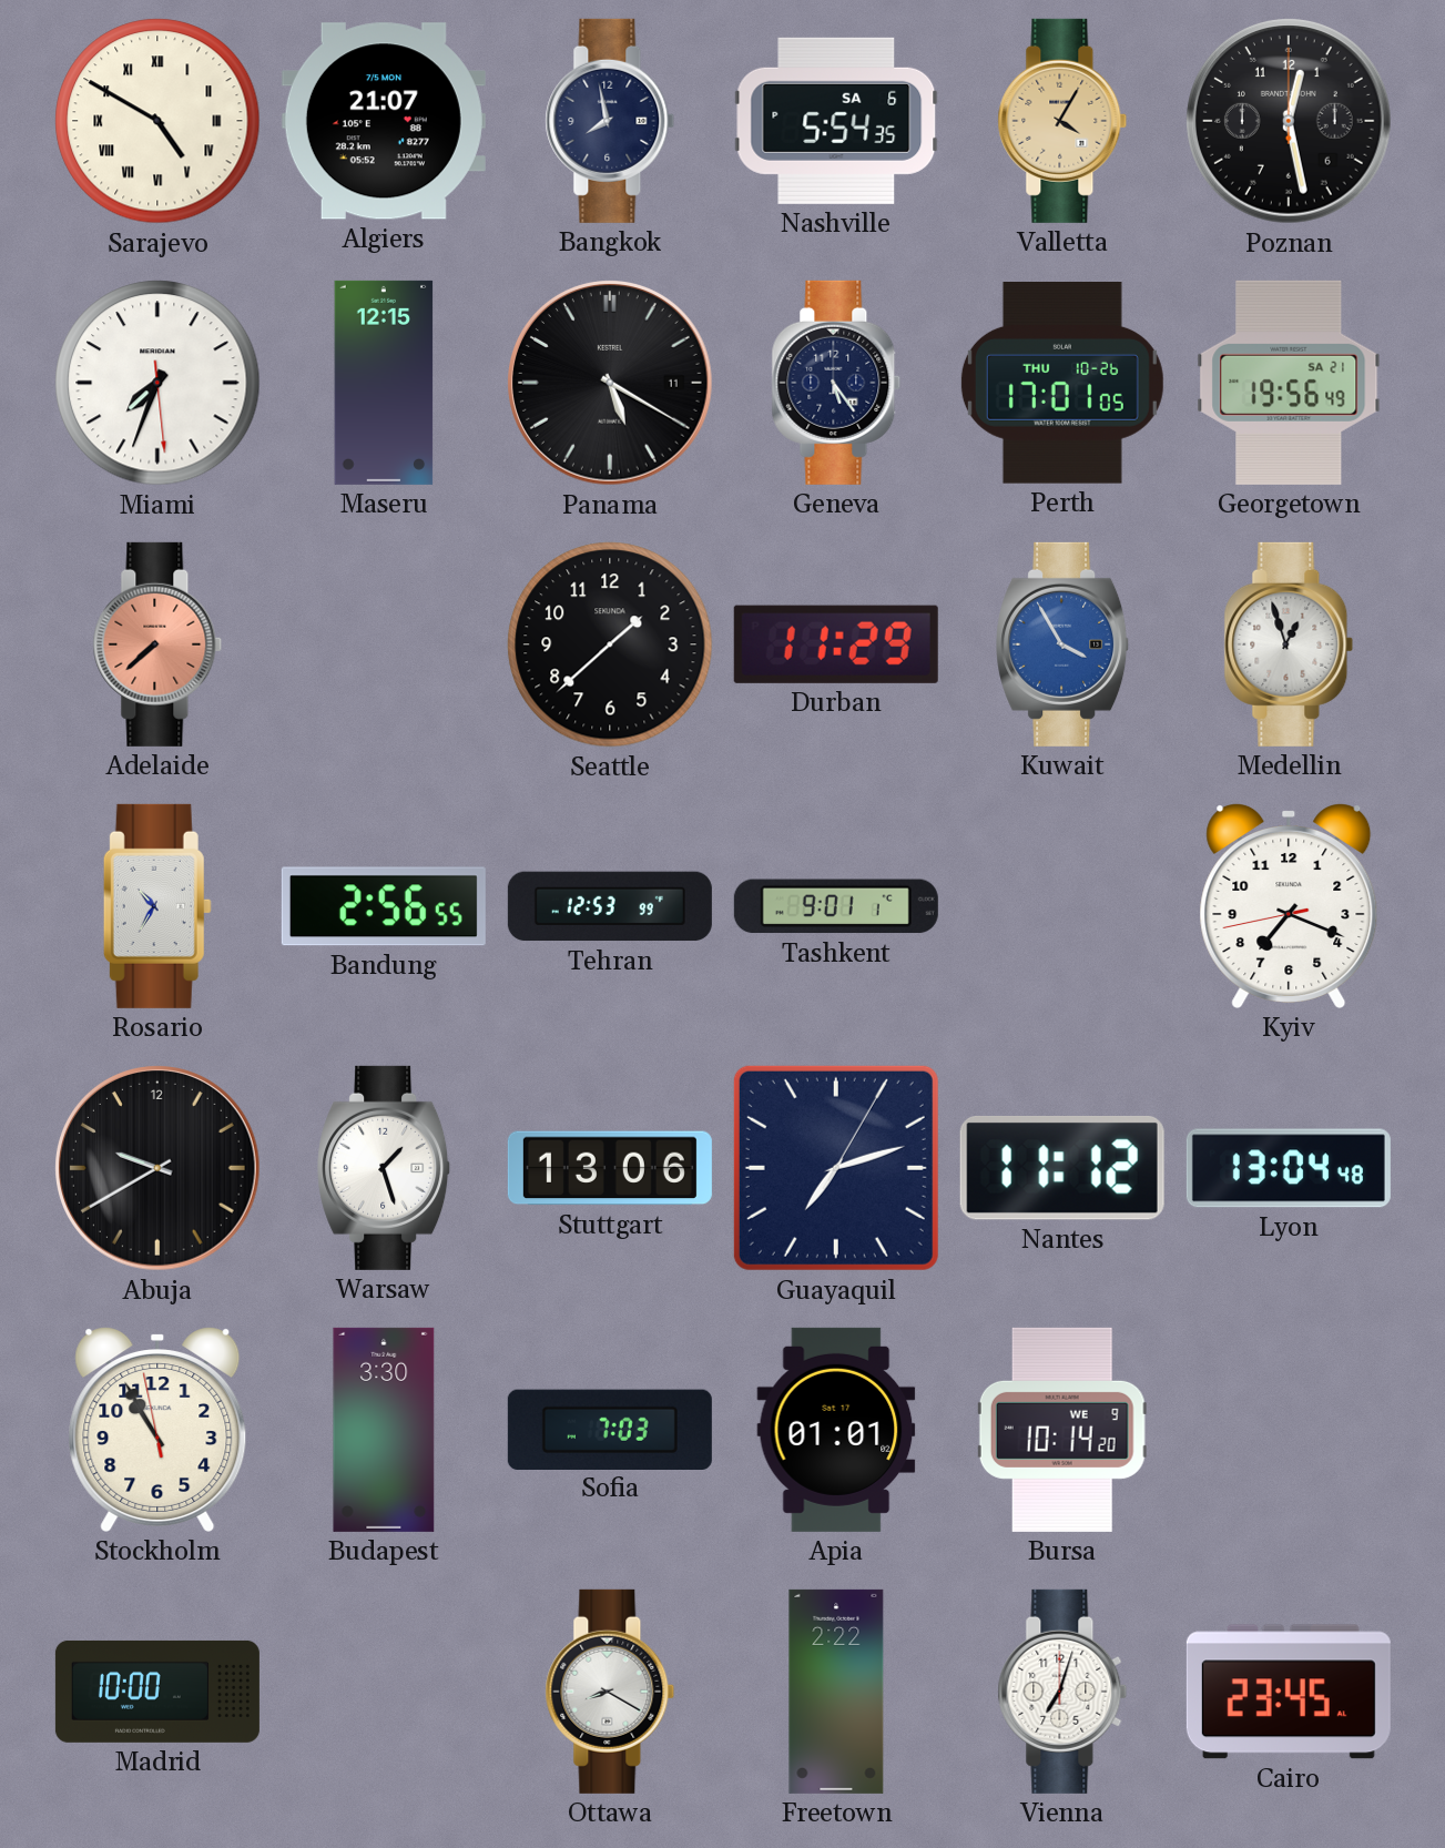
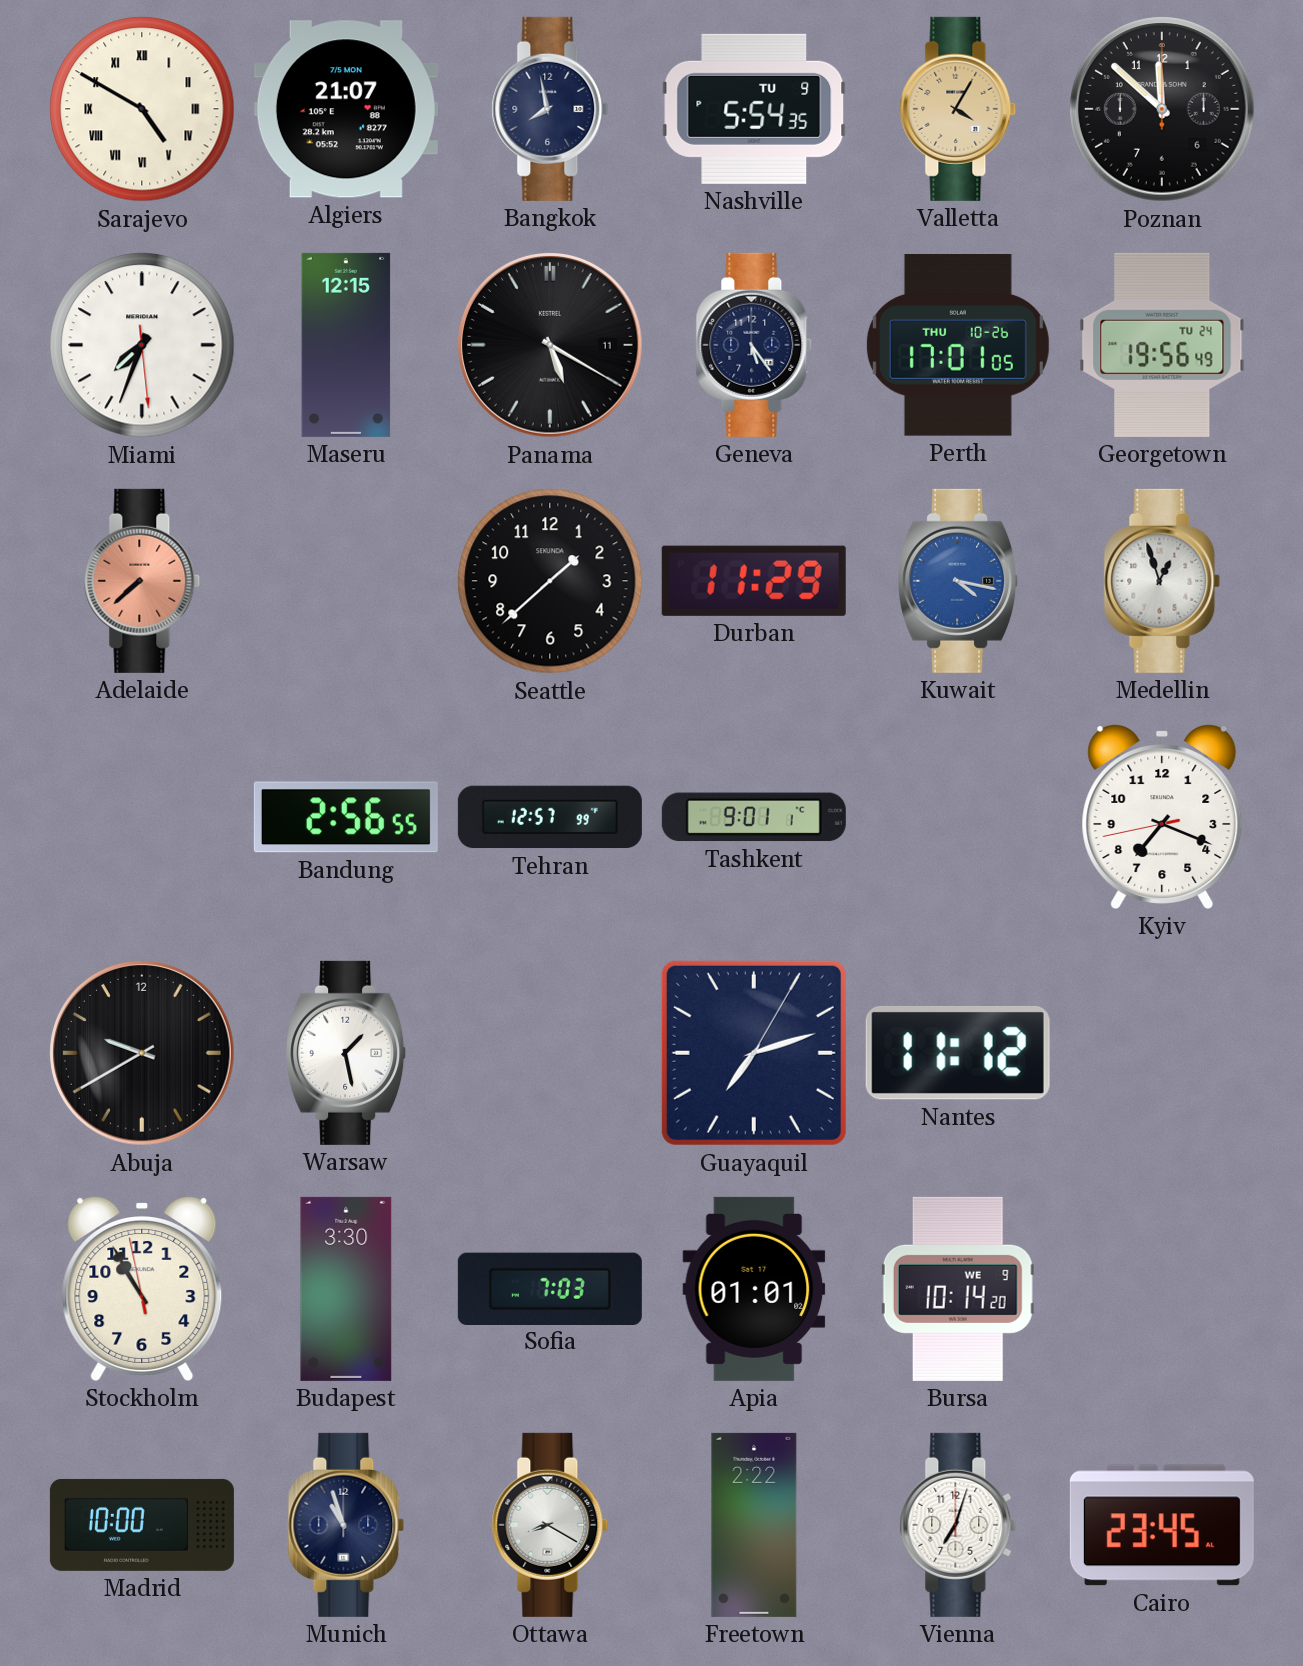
Nashville date: SA 6 -> TU 9 (754, 109)
Poznan: 12:28 -> 11:52 (1163, 110)
Georgetown date: SA 21 -> TU 24 (1162, 345)
Kuwait: 3:55 -> 4:17 (959, 581)
Rosario: 10:35 -> none (157, 906)
Tehran: 12:53 -> 12:57 (550, 817)
Warsaw: 1:27 -> 1:28 (347, 1053)
Stuttgart: 13:06 -> none (610, 1168)
Lyon: 13:04 -> none (1289, 1168)
Munich: none -> 10:57 (346, 1525)
